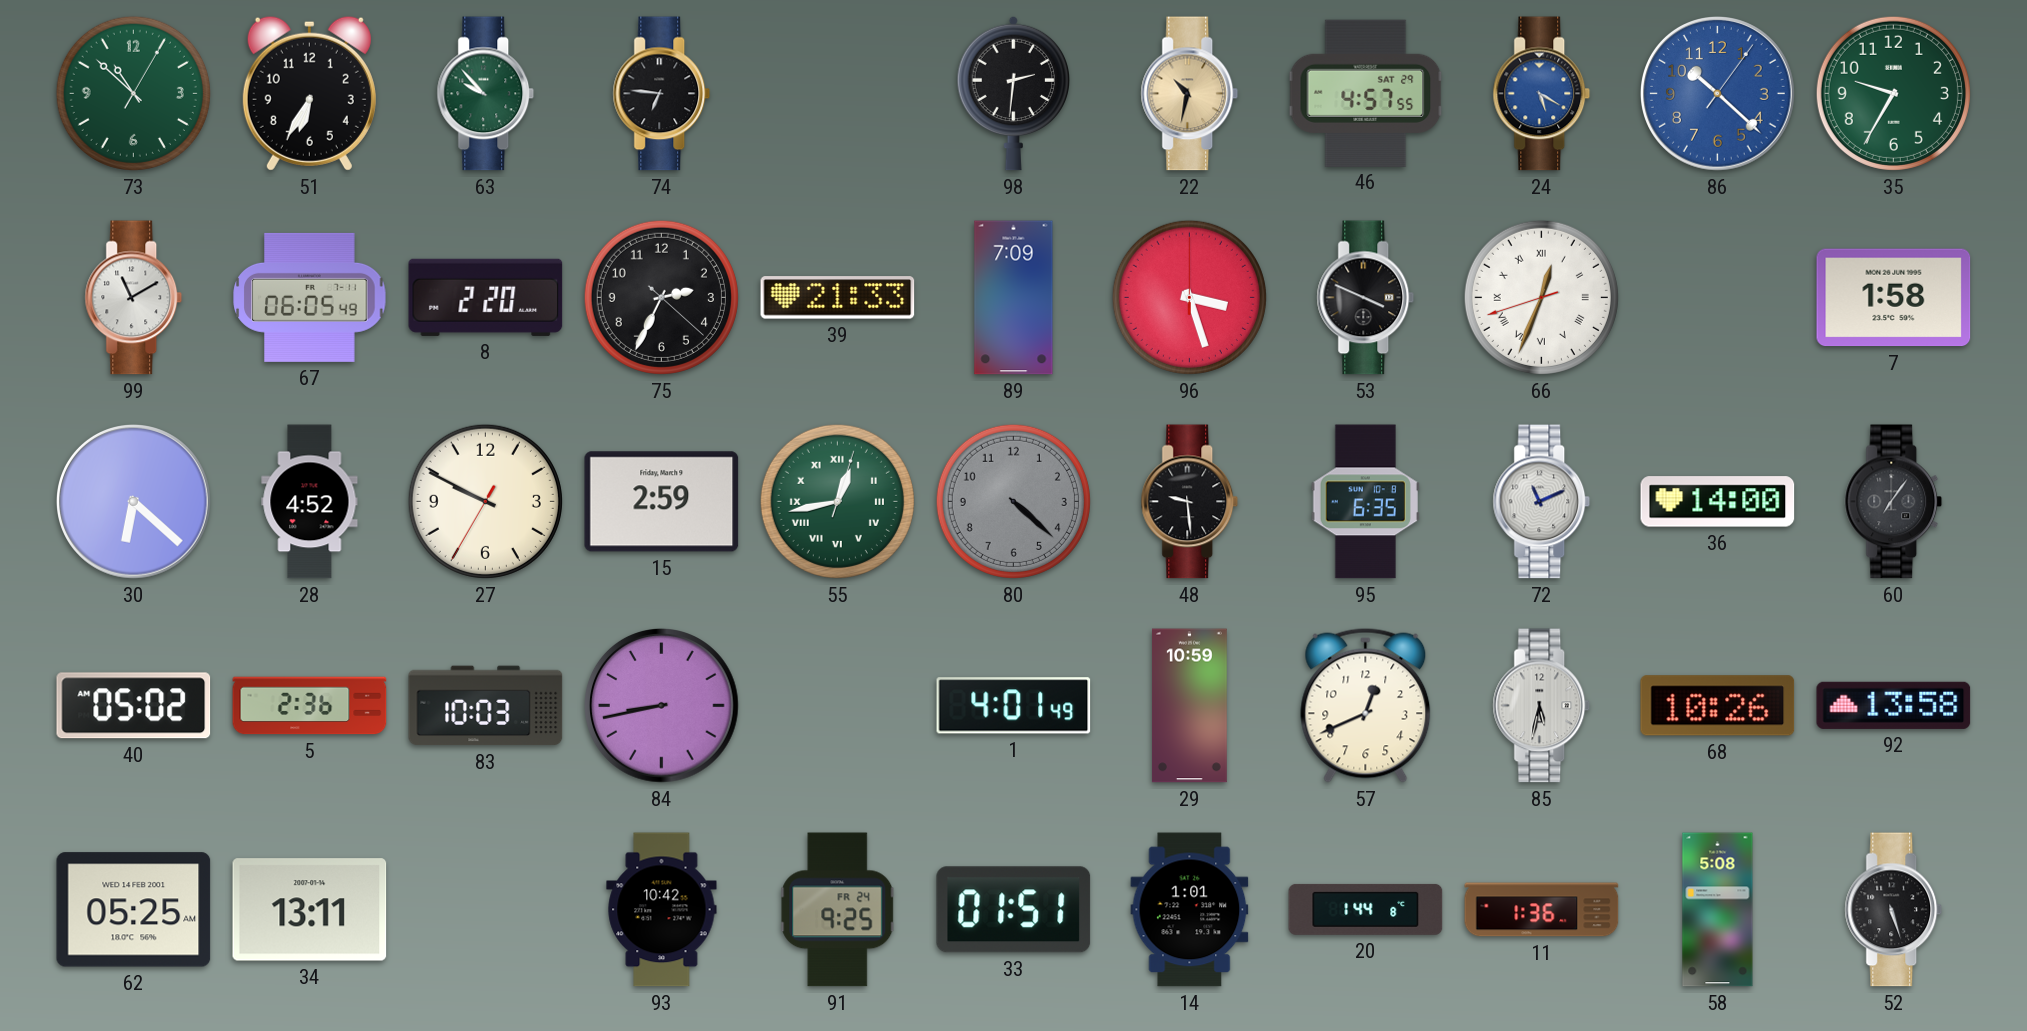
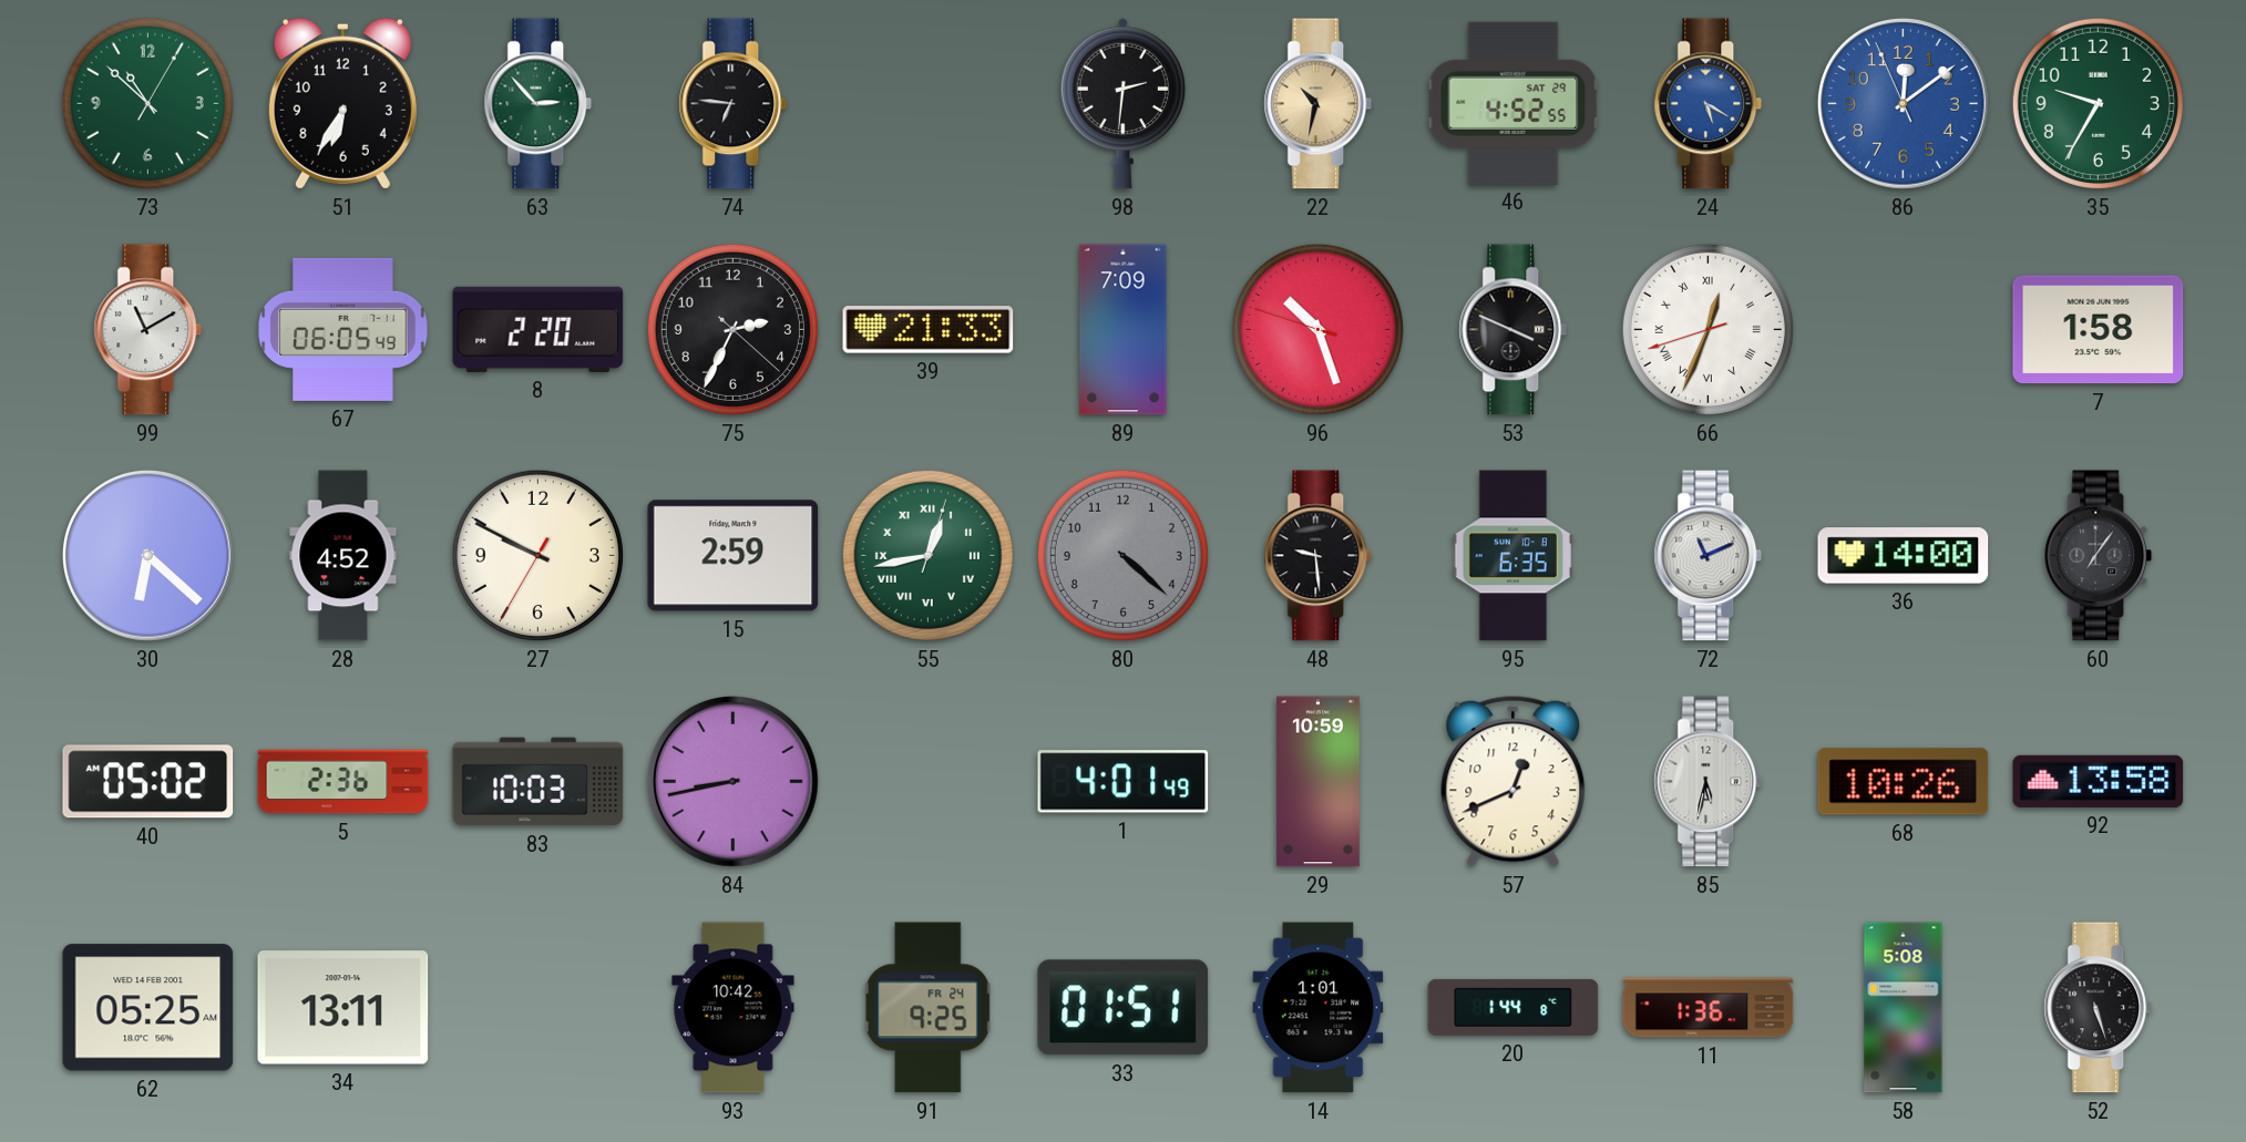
63: 9:53 -> 2:53 (539, 104)
46: 4:57 -> 4:52 (1514, 103)
86: 10:22 -> 12:08 (1904, 104)
96: 3:27 -> 10:26 (1317, 329)
